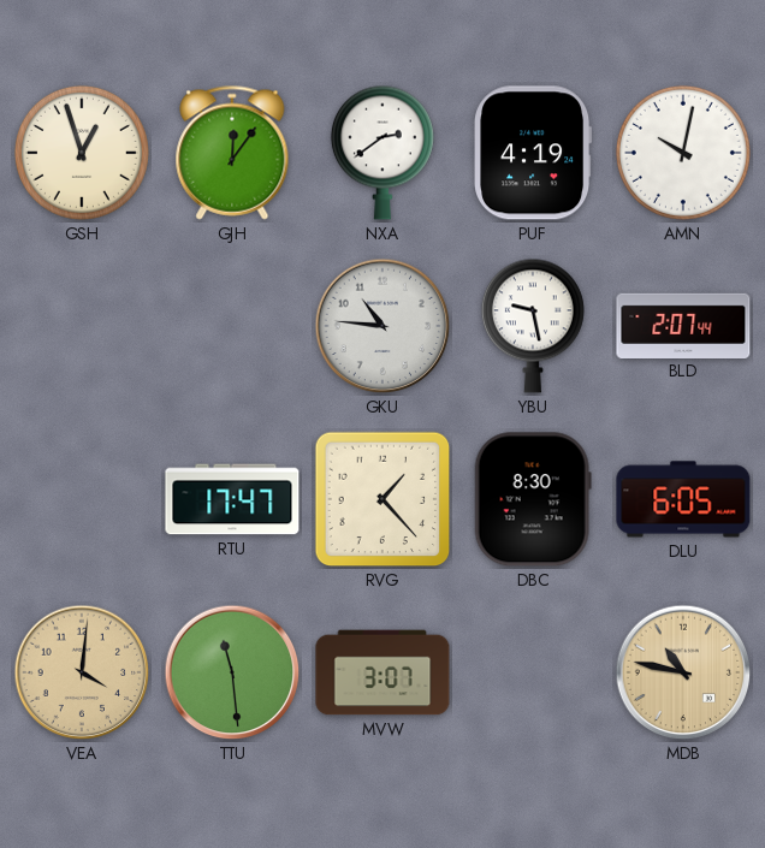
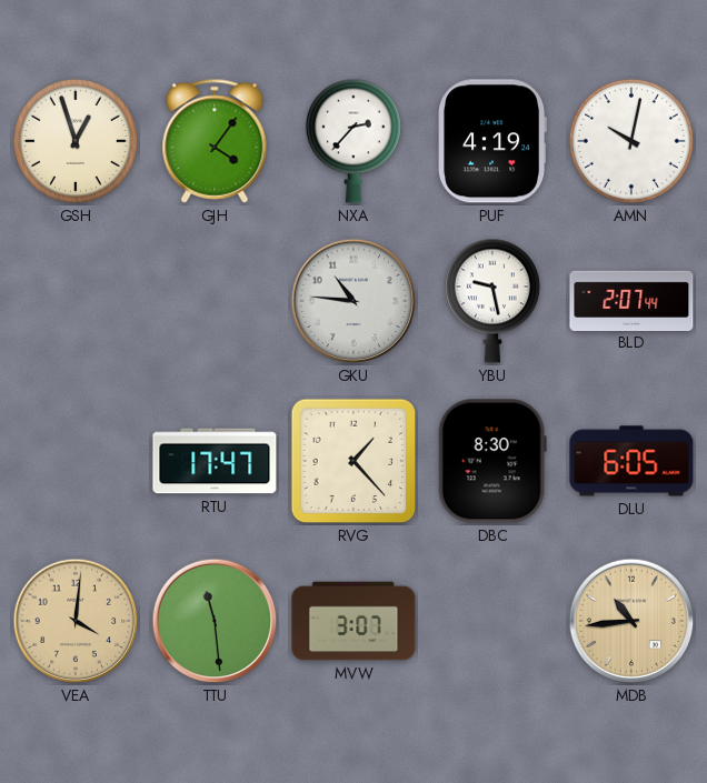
GJH: 12:06 -> 4:06 (215, 141)
NXA: 2:39 -> 2:37 (353, 141)
MDB: 10:47 -> 10:44 (631, 621)
